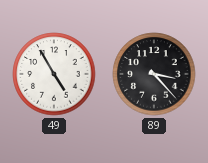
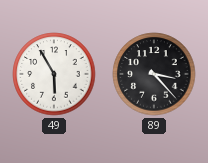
49: 4:55 -> 5:55 (54, 74)
